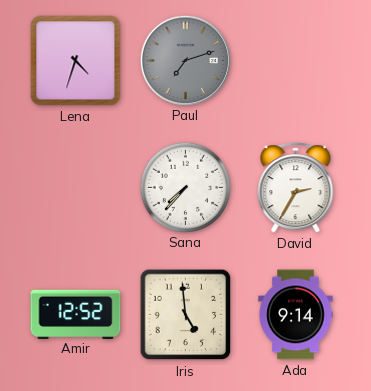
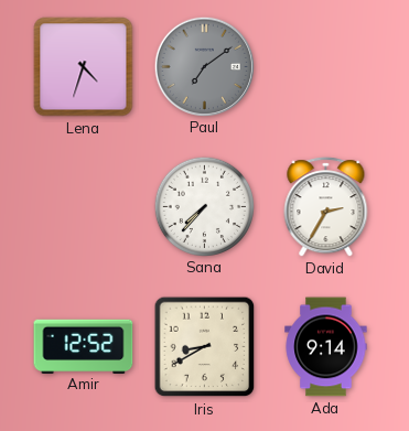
Paul: 7:12 -> 7:09 (204, 66)
Iris: 4:59 -> 8:40 (205, 347)
